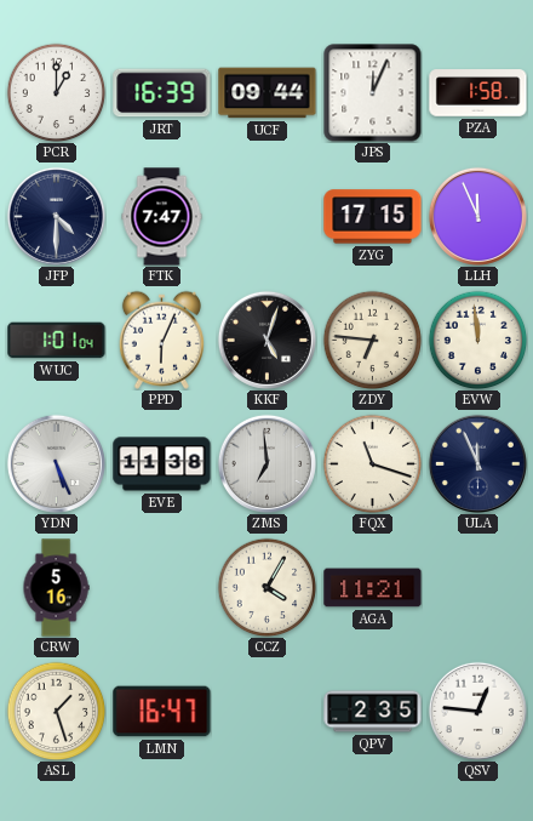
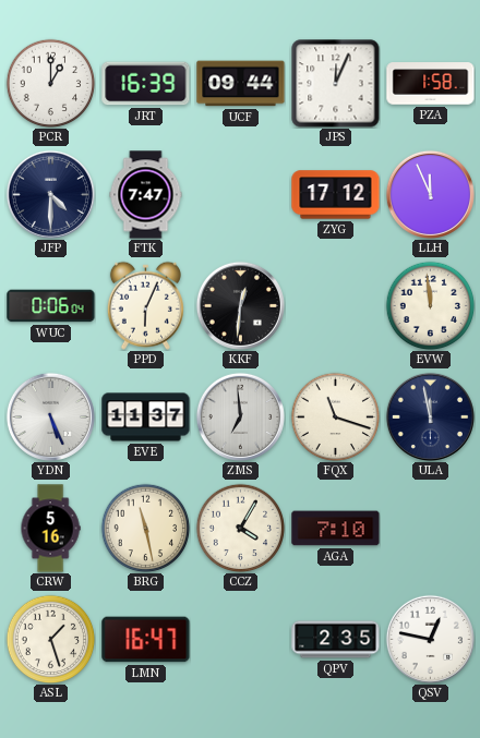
ZYG: 17:15 -> 17:12 (336, 195)
WUC: 1:01 -> 0:06 (51, 306)
KKF: 5:03 -> 12:31 (240, 305)
ZDY: 6:46 -> none (372, 340)
EVE: 11:38 -> 11:37 (146, 418)
ULA: 11:56 -> 11:58 (430, 416)
BRG: none -> 11:28 (145, 528)
AGA: 11:21 -> 7:10 (336, 529)
QSV: 12:46 -> 12:47 (430, 639)
